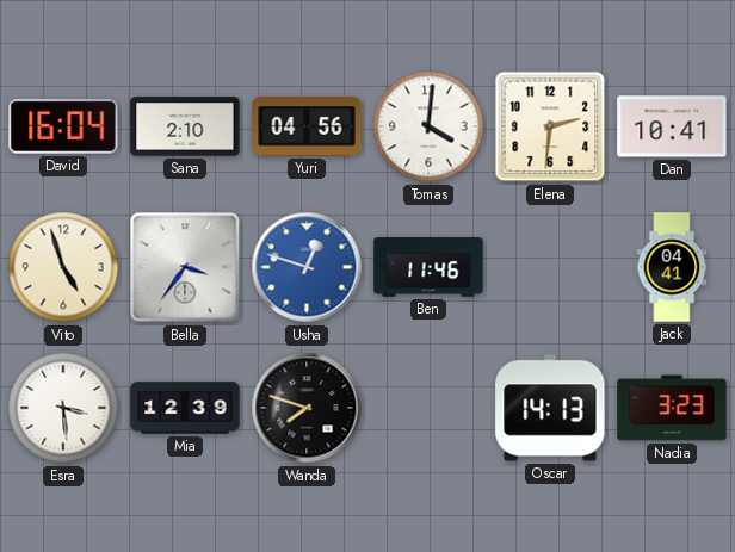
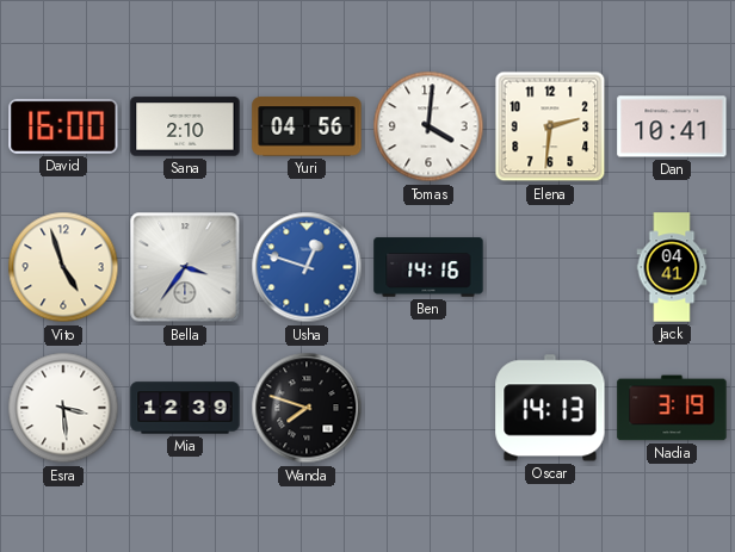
David: 16:04 -> 16:00 (63, 126)
Ben: 11:46 -> 14:16 (428, 267)
Nadia: 3:23 -> 3:19 (672, 408)
